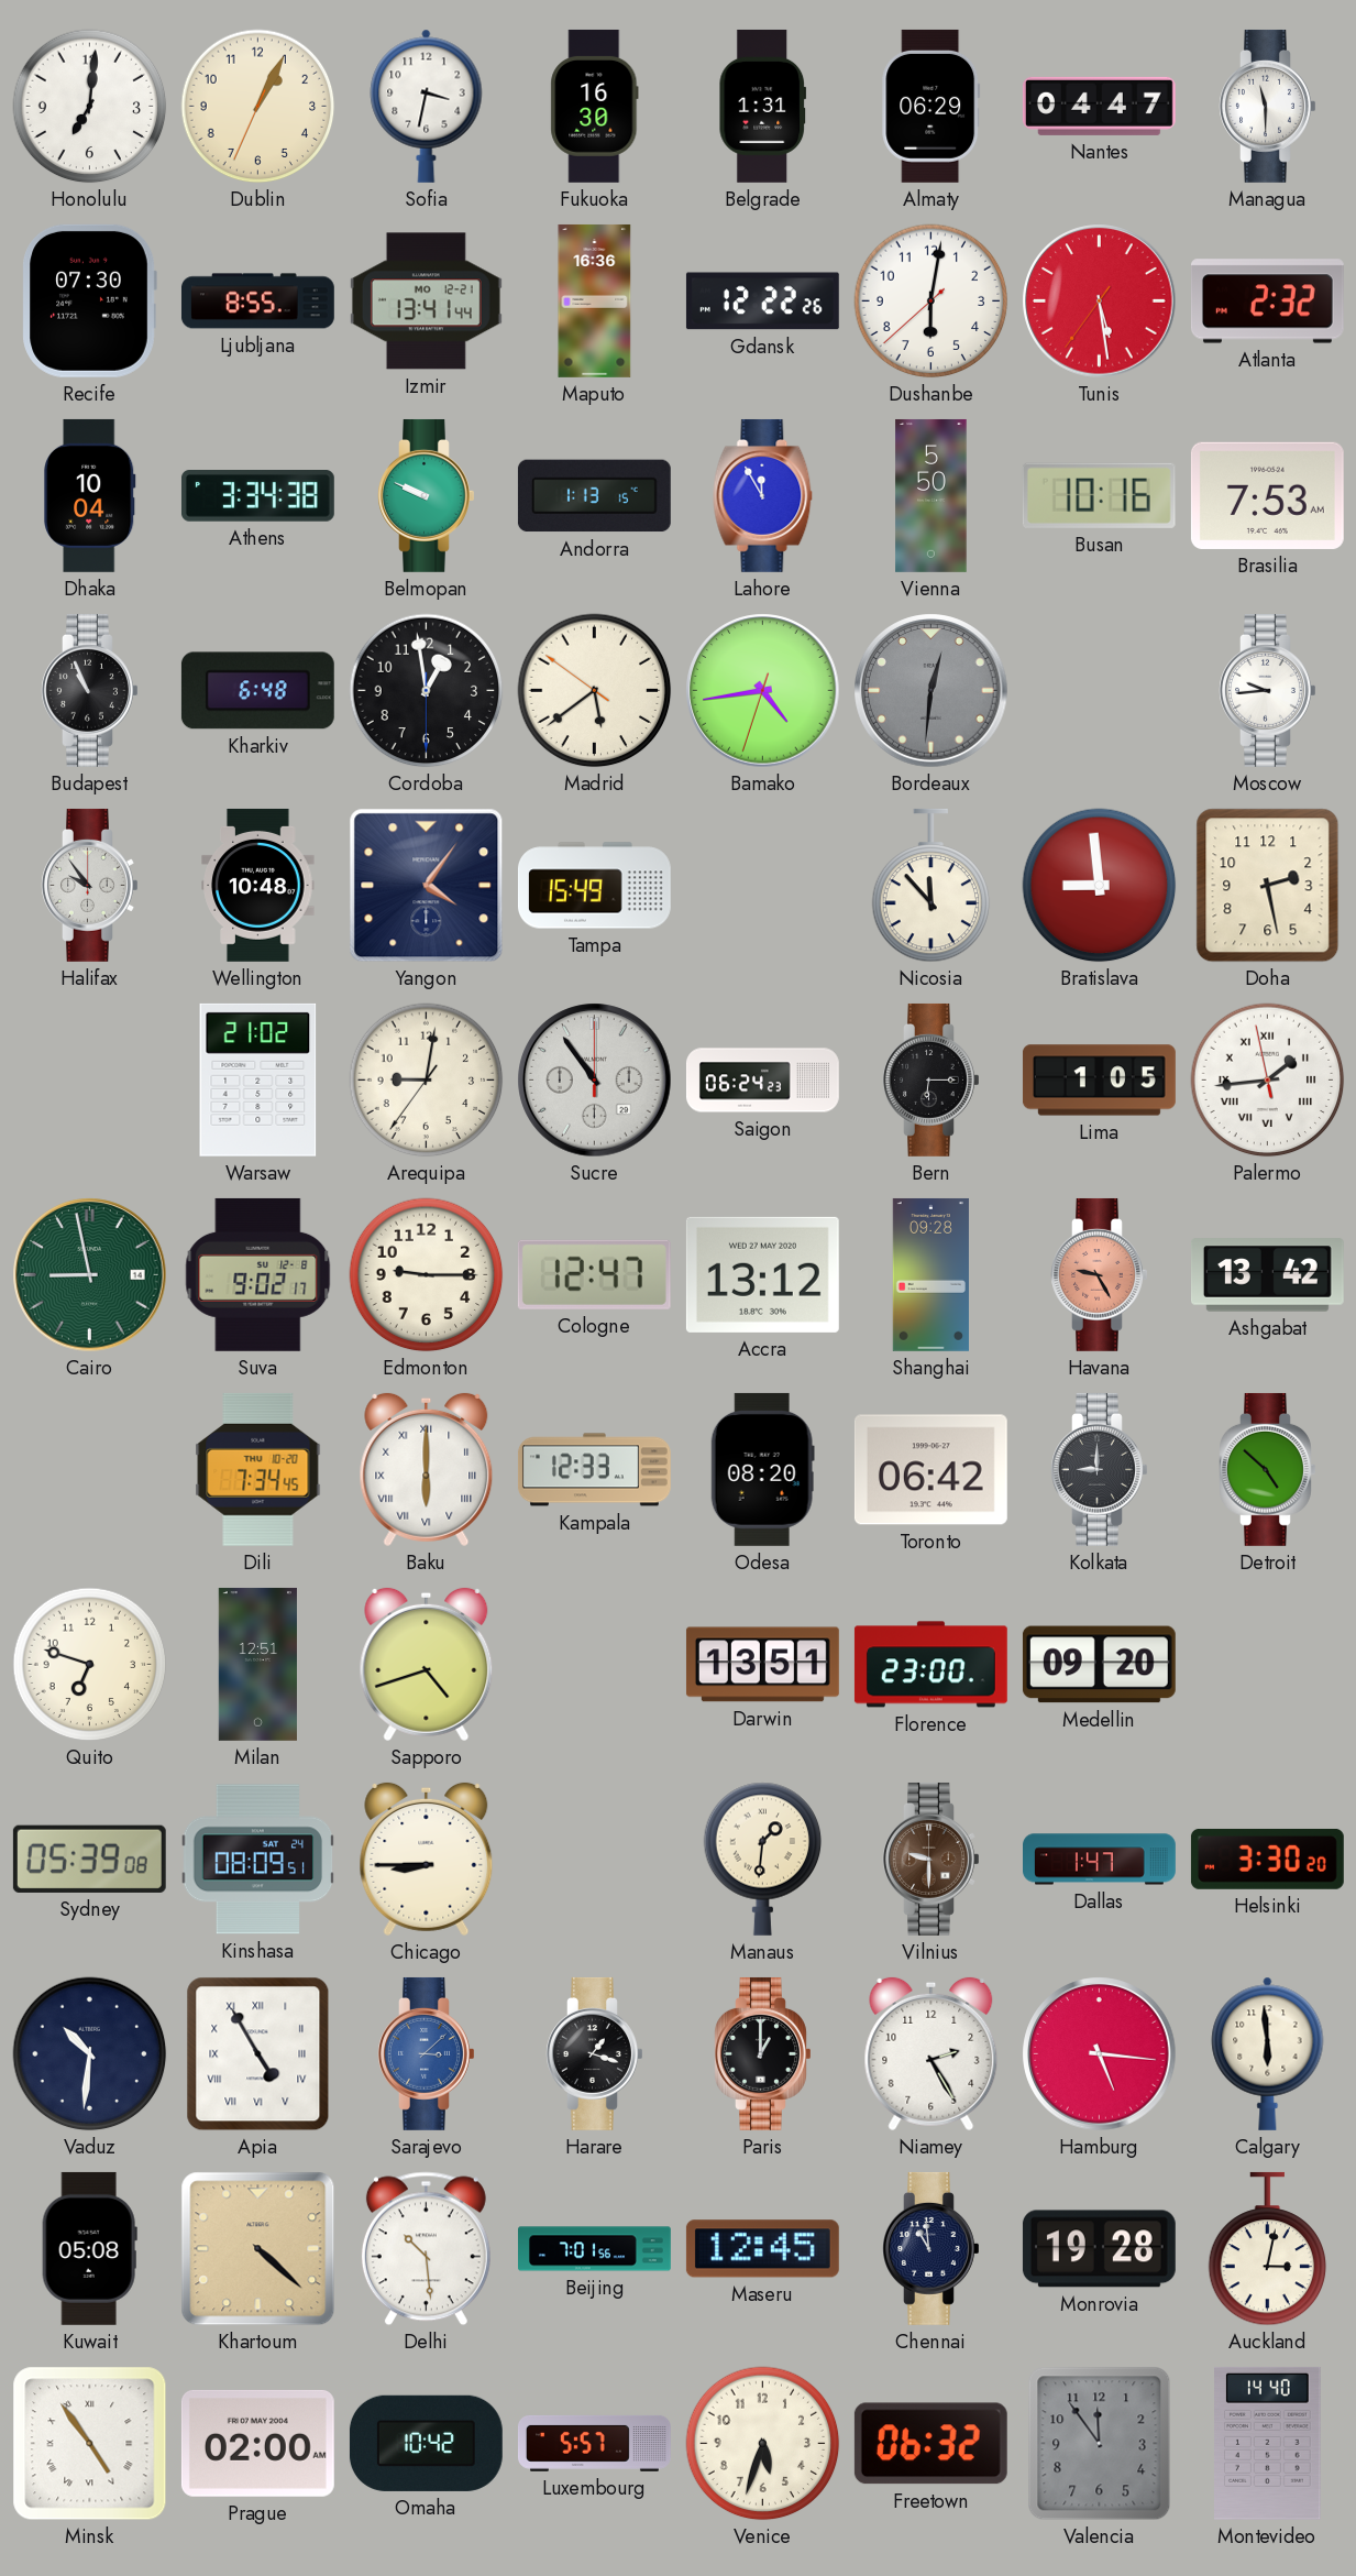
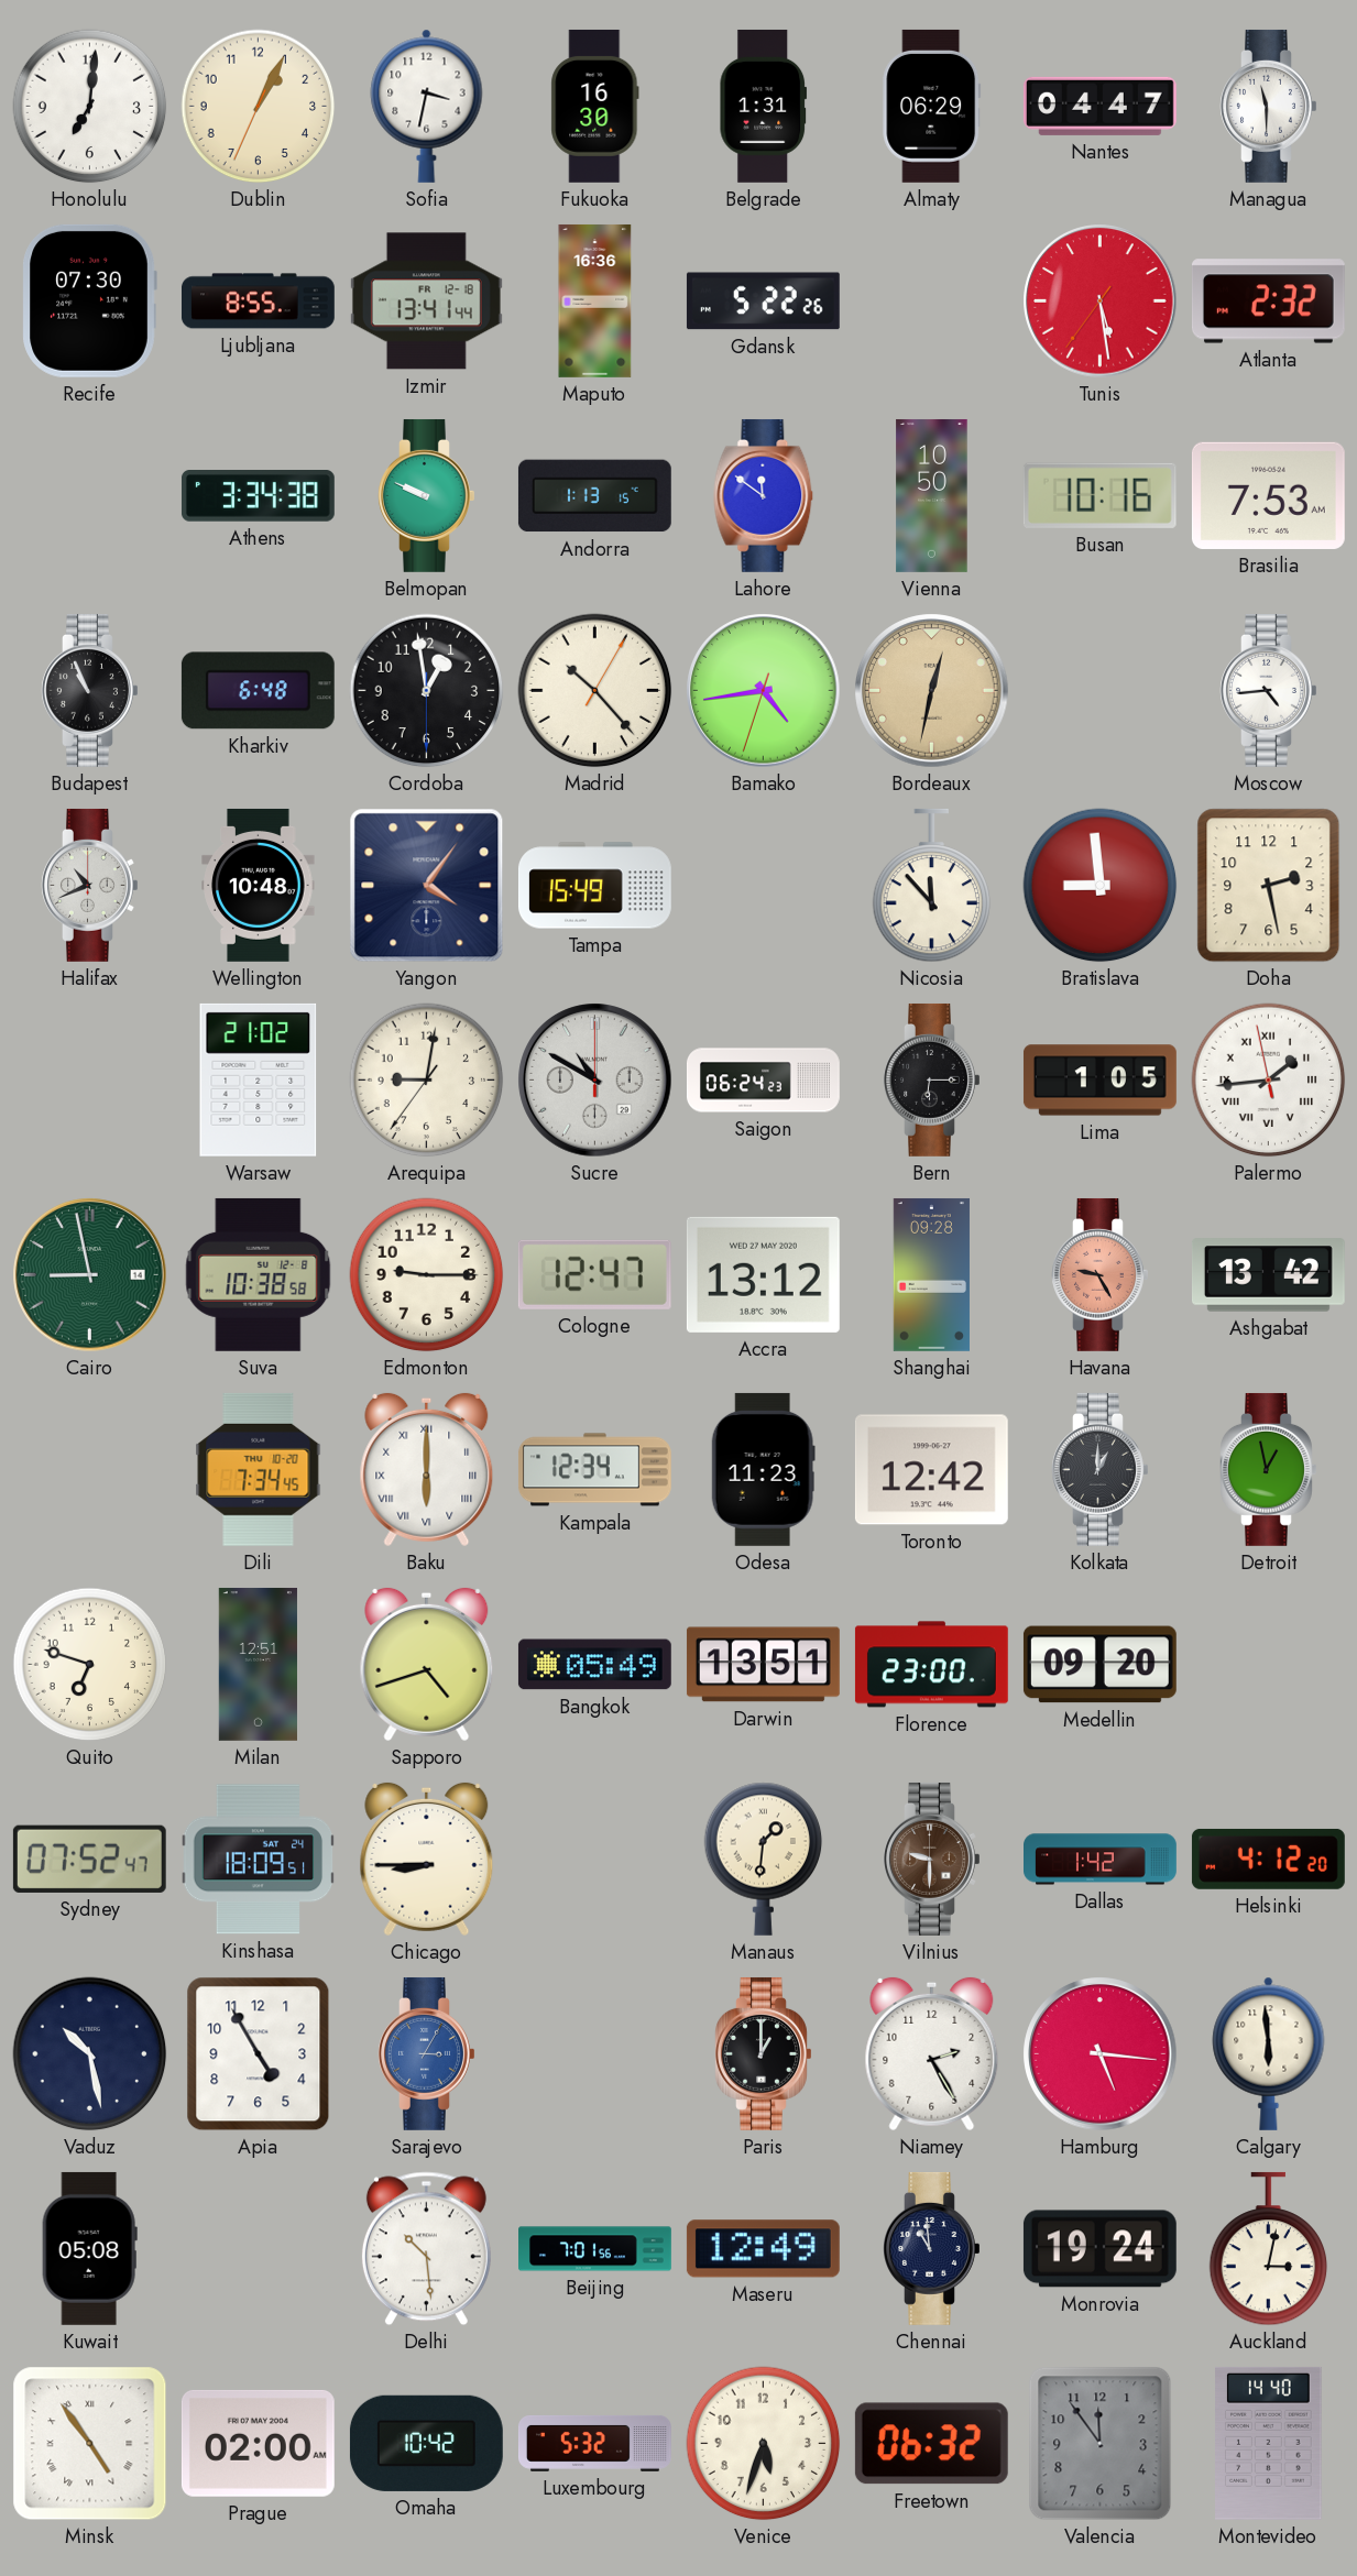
Izmir date: MO 12-21 -> FR 12-18 (426, 302)
Gdansk: 12:22 -> 5:22 (763, 302)
Dushanbe: 6:01 -> none (931, 302)
Dhaka: 10:04 -> none (90, 495)
Lahore: 11:55 -> 11:51 (764, 495)
Vienna: 5:50 -> 10:50 (932, 495)
Madrid: 5:38 -> 10:23 (595, 691)
Bordeaux: 12:31 -> 12:32 (932, 691)
Bordeaux dial: grey -> champagne (932, 691)
Moscow: 9:44 -> 4:44 (1269, 690)
Halifax: 9:54 -> 10:41 (90, 885)
Sucre: 10:54 -> 10:50 (595, 1081)
Suva: 9:02 -> 10:38 (259, 1274)
Kampala: 12:33 -> 12:34 (594, 1470)
Odesa: 08:20 -> 11:23 (763, 1469)
Toronto: 06:42 -> 12:42 (931, 1470)
Kolkata: 9:00 -> 1:00 (1101, 1469)
Detroit: 4:52 -> 12:58 (1269, 1469)
Bangkok: none -> 05:49 (594, 1665)
Sydney: 05:39 -> 07:52 (89, 1859)
Kinshasa: 08:09 -> 18:09 (259, 1860)
Dallas: 1:47 -> 1:42 (1101, 1860)
Helsinki: 3:30 -> 4:12 (1268, 1859)
Vaduz: 10:31 -> 10:28 (90, 2054)
Apia numerals: Roman -> Arabic (259, 2054)
Sarajevo: 3:08 -> 3:05 (427, 2053)
Harare: 1:18 -> none (595, 2053)
Khartoum: 4:22 -> none (258, 2249)
Maseru: 12:45 -> 12:49 (763, 2249)
Monrovia: 19:28 -> 19:24 (1099, 2249)
Luxembourg: 5:57 -> 5:32 (594, 2443)
